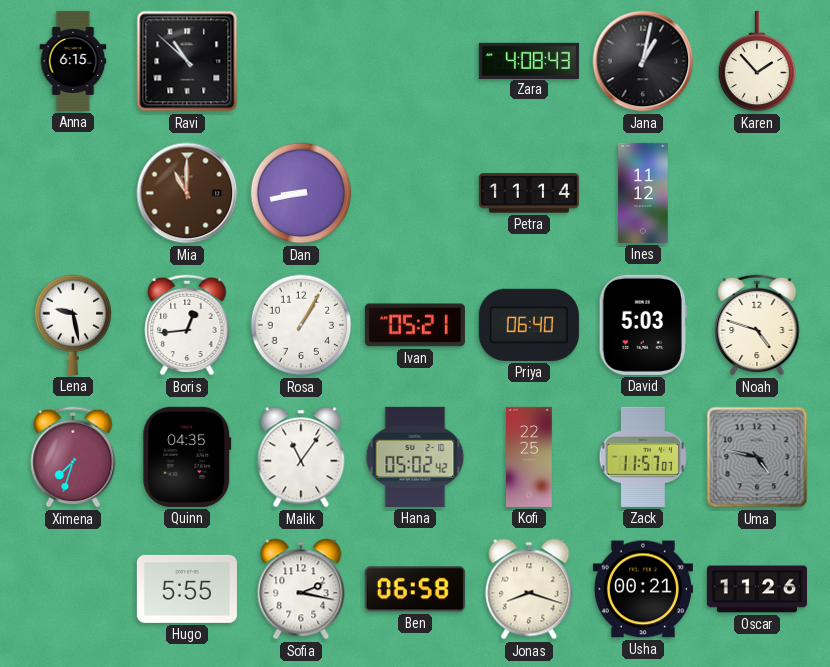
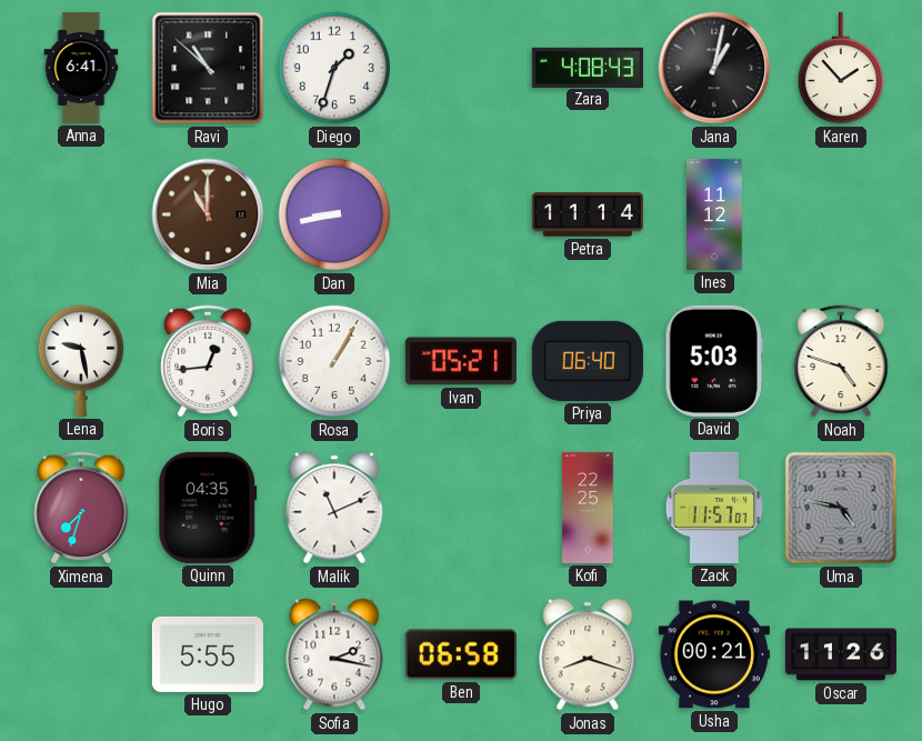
Anna: 6:15 -> 6:41 (81, 68)
Diego: none -> 1:33 (334, 68)
Malik: 11:06 -> 11:11 (334, 508)
Hana: 05:02 -> none (415, 457)
